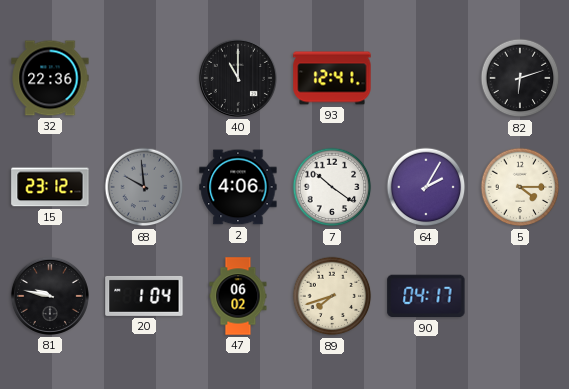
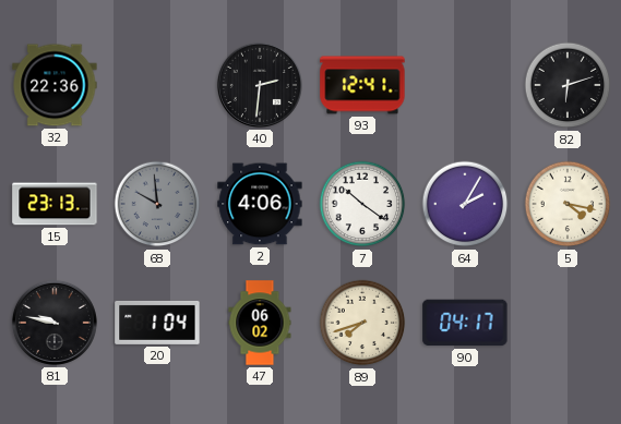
40: 11:00 -> 2:31 (260, 85)
15: 23:12 -> 23:13 (55, 204)
5: 4:15 -> 4:17 (568, 204)
